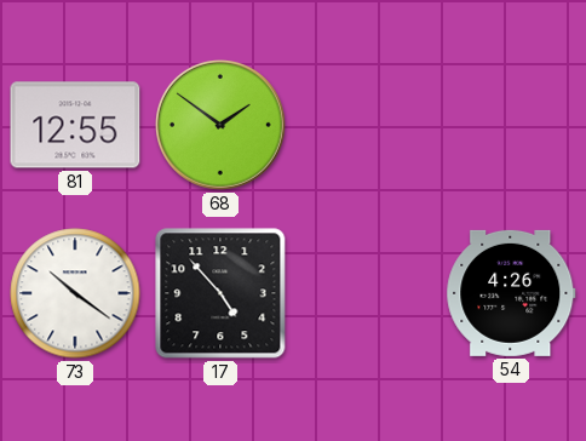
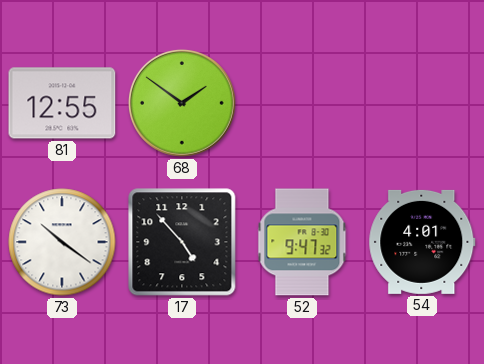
52: none -> 9:47 (302, 242)
54: 4:26 -> 4:01 (422, 242)
